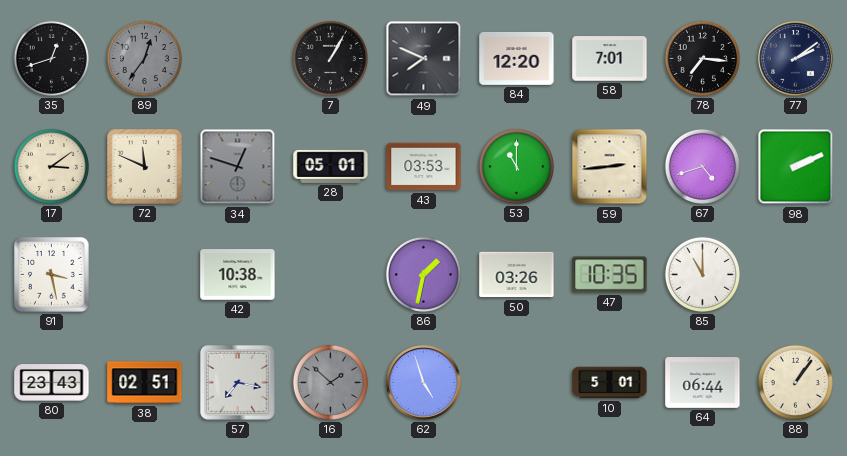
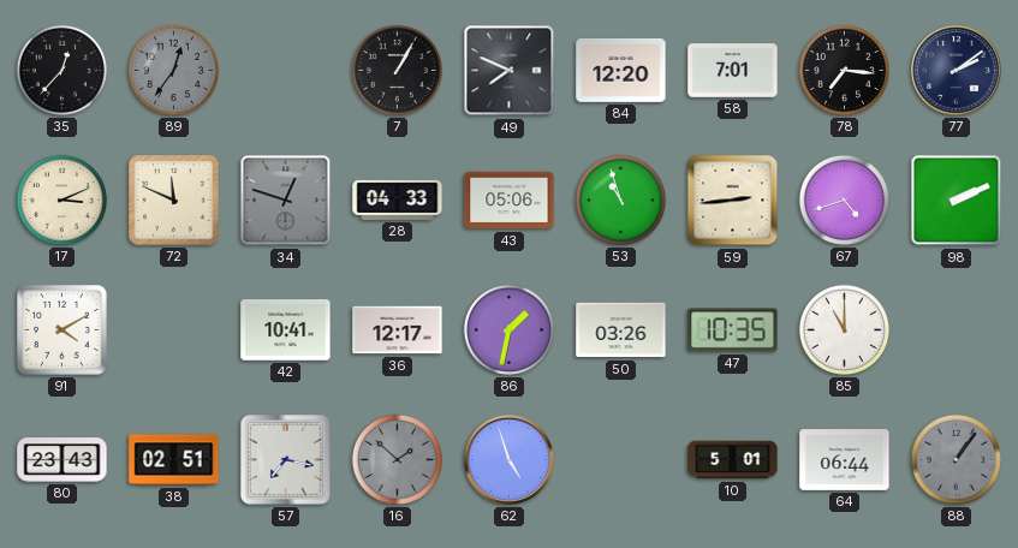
35: 12:42 -> 12:37 (61, 70)
17: 3:09 -> 3:11 (61, 199)
28: 05:01 -> 04:33 (398, 199)
43: 03:53 -> 05:06 (510, 201)
53: 11:00 -> 10:57 (620, 199)
91: 3:28 -> 4:10 (62, 330)
42: 10:38 -> 10:41 (286, 330)
36: none -> 12:17 (398, 330)
88 dial: cream -> grey (956, 459)
